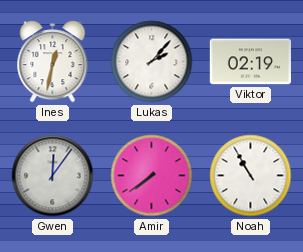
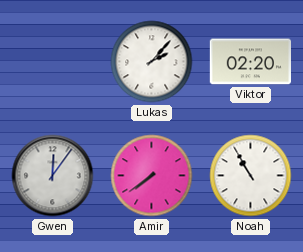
Ines: 12:32 -> none (53, 62)
Viktor: 02:19 -> 02:20 (250, 62)
